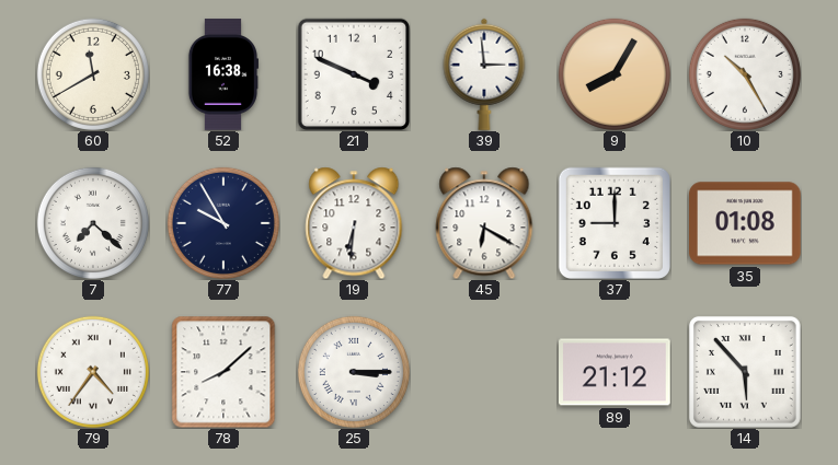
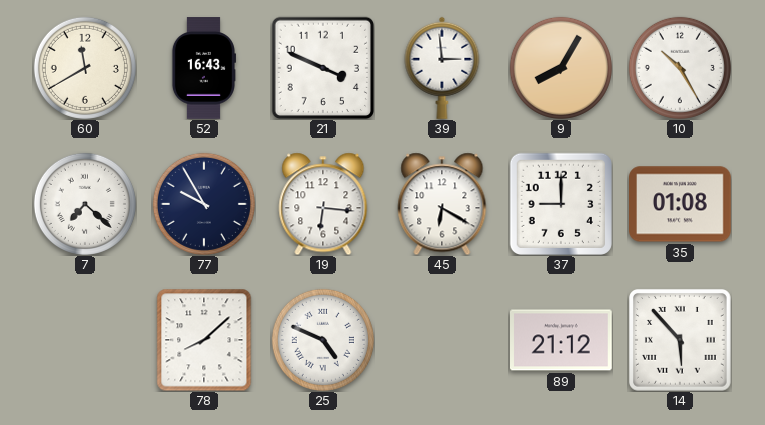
52: 16:38 -> 16:43 (203, 68)
19: 6:31 -> 6:16 (323, 204)
79: 4:36 -> none (93, 372)
25: 3:15 -> 4:49 (323, 340)
